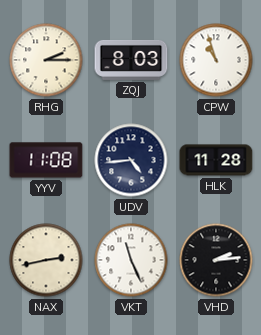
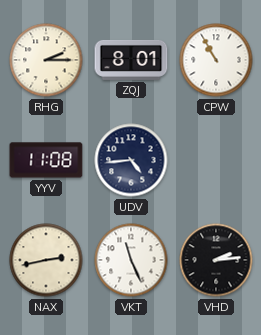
ZQJ: 8:03 -> 8:01 (131, 60)
CPW: 10:57 -> 10:55 (216, 60)
HLK: 11:28 -> none (216, 160)
